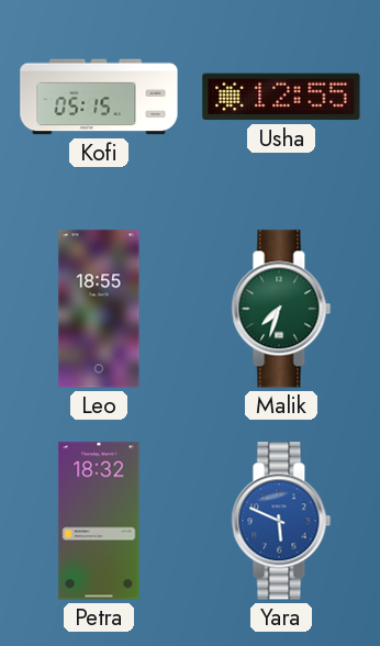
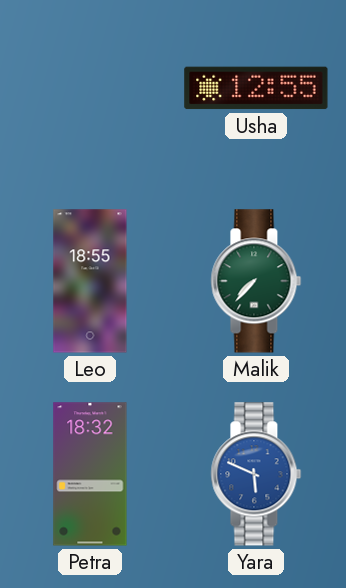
Kofi: 05:15 -> none (99, 97)
Malik: 7:33 -> 7:37 (256, 281)
